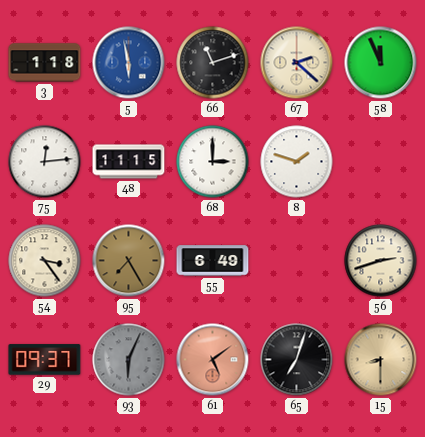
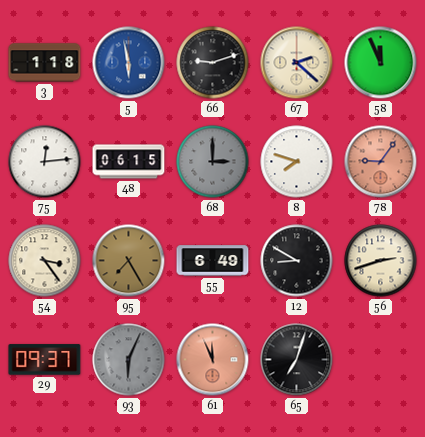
66: 11:12 -> 9:12 (213, 63)
48: 11:15 -> 06:15 (129, 162)
68 dial: white -> grey (213, 162)
8: 1:48 -> 7:48 (297, 162)
78: none -> 9:06 (381, 162)
12: none -> 8:50 (297, 261)
61: 5:09 -> 11:56 (213, 360)
15: 8:30 -> none (381, 360)
